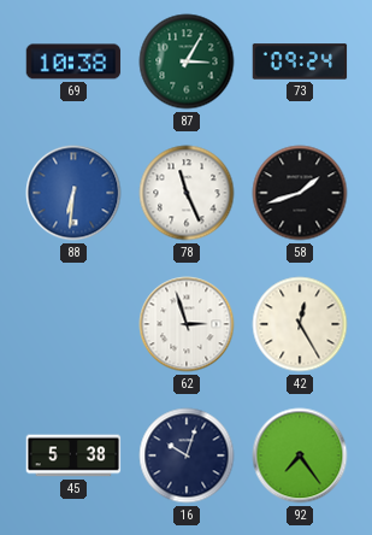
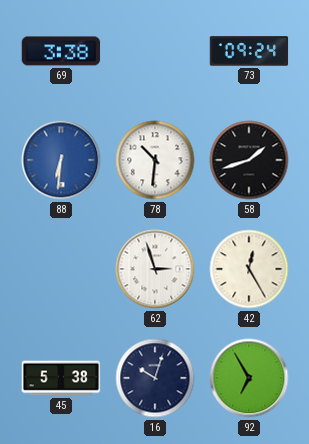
69: 10:38 -> 3:38 (61, 51)
87: 3:05 -> none (187, 61)
78: 11:26 -> 10:31 (155, 160)
92: 7:24 -> 6:55 (249, 378)
